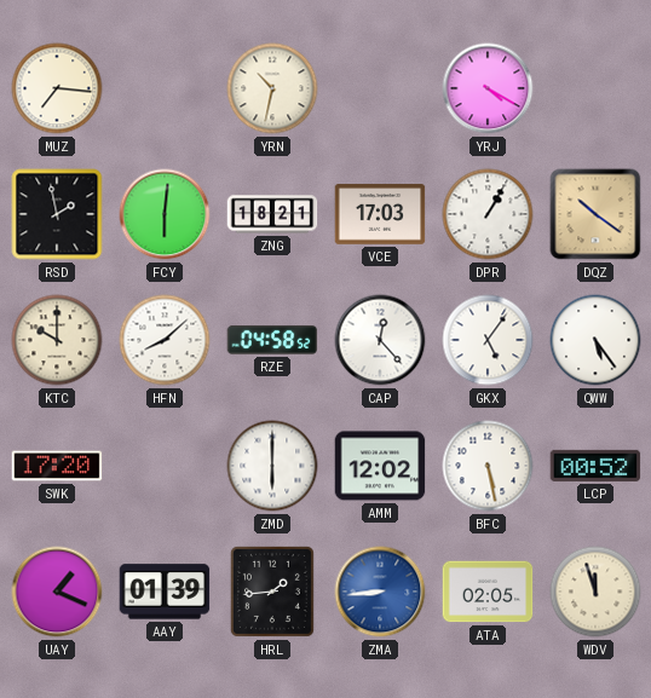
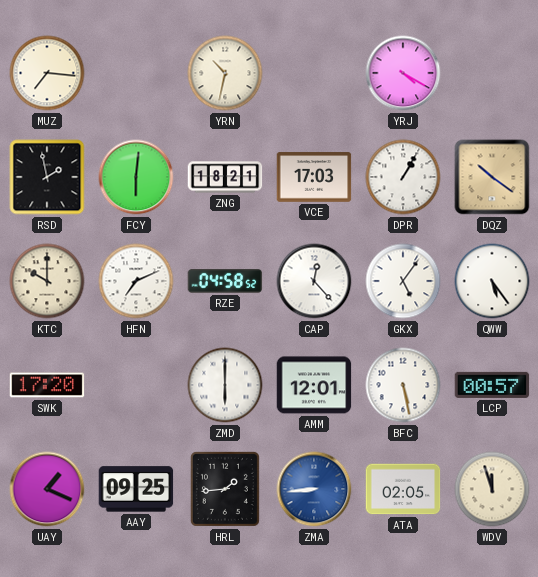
HFN: 8:08 -> 7:11 (136, 281)
AMM: 12:02 -> 12:01 (314, 385)
LCP: 00:52 -> 00:57 (492, 385)
AAY: 01:39 -> 09:25 (136, 489)
